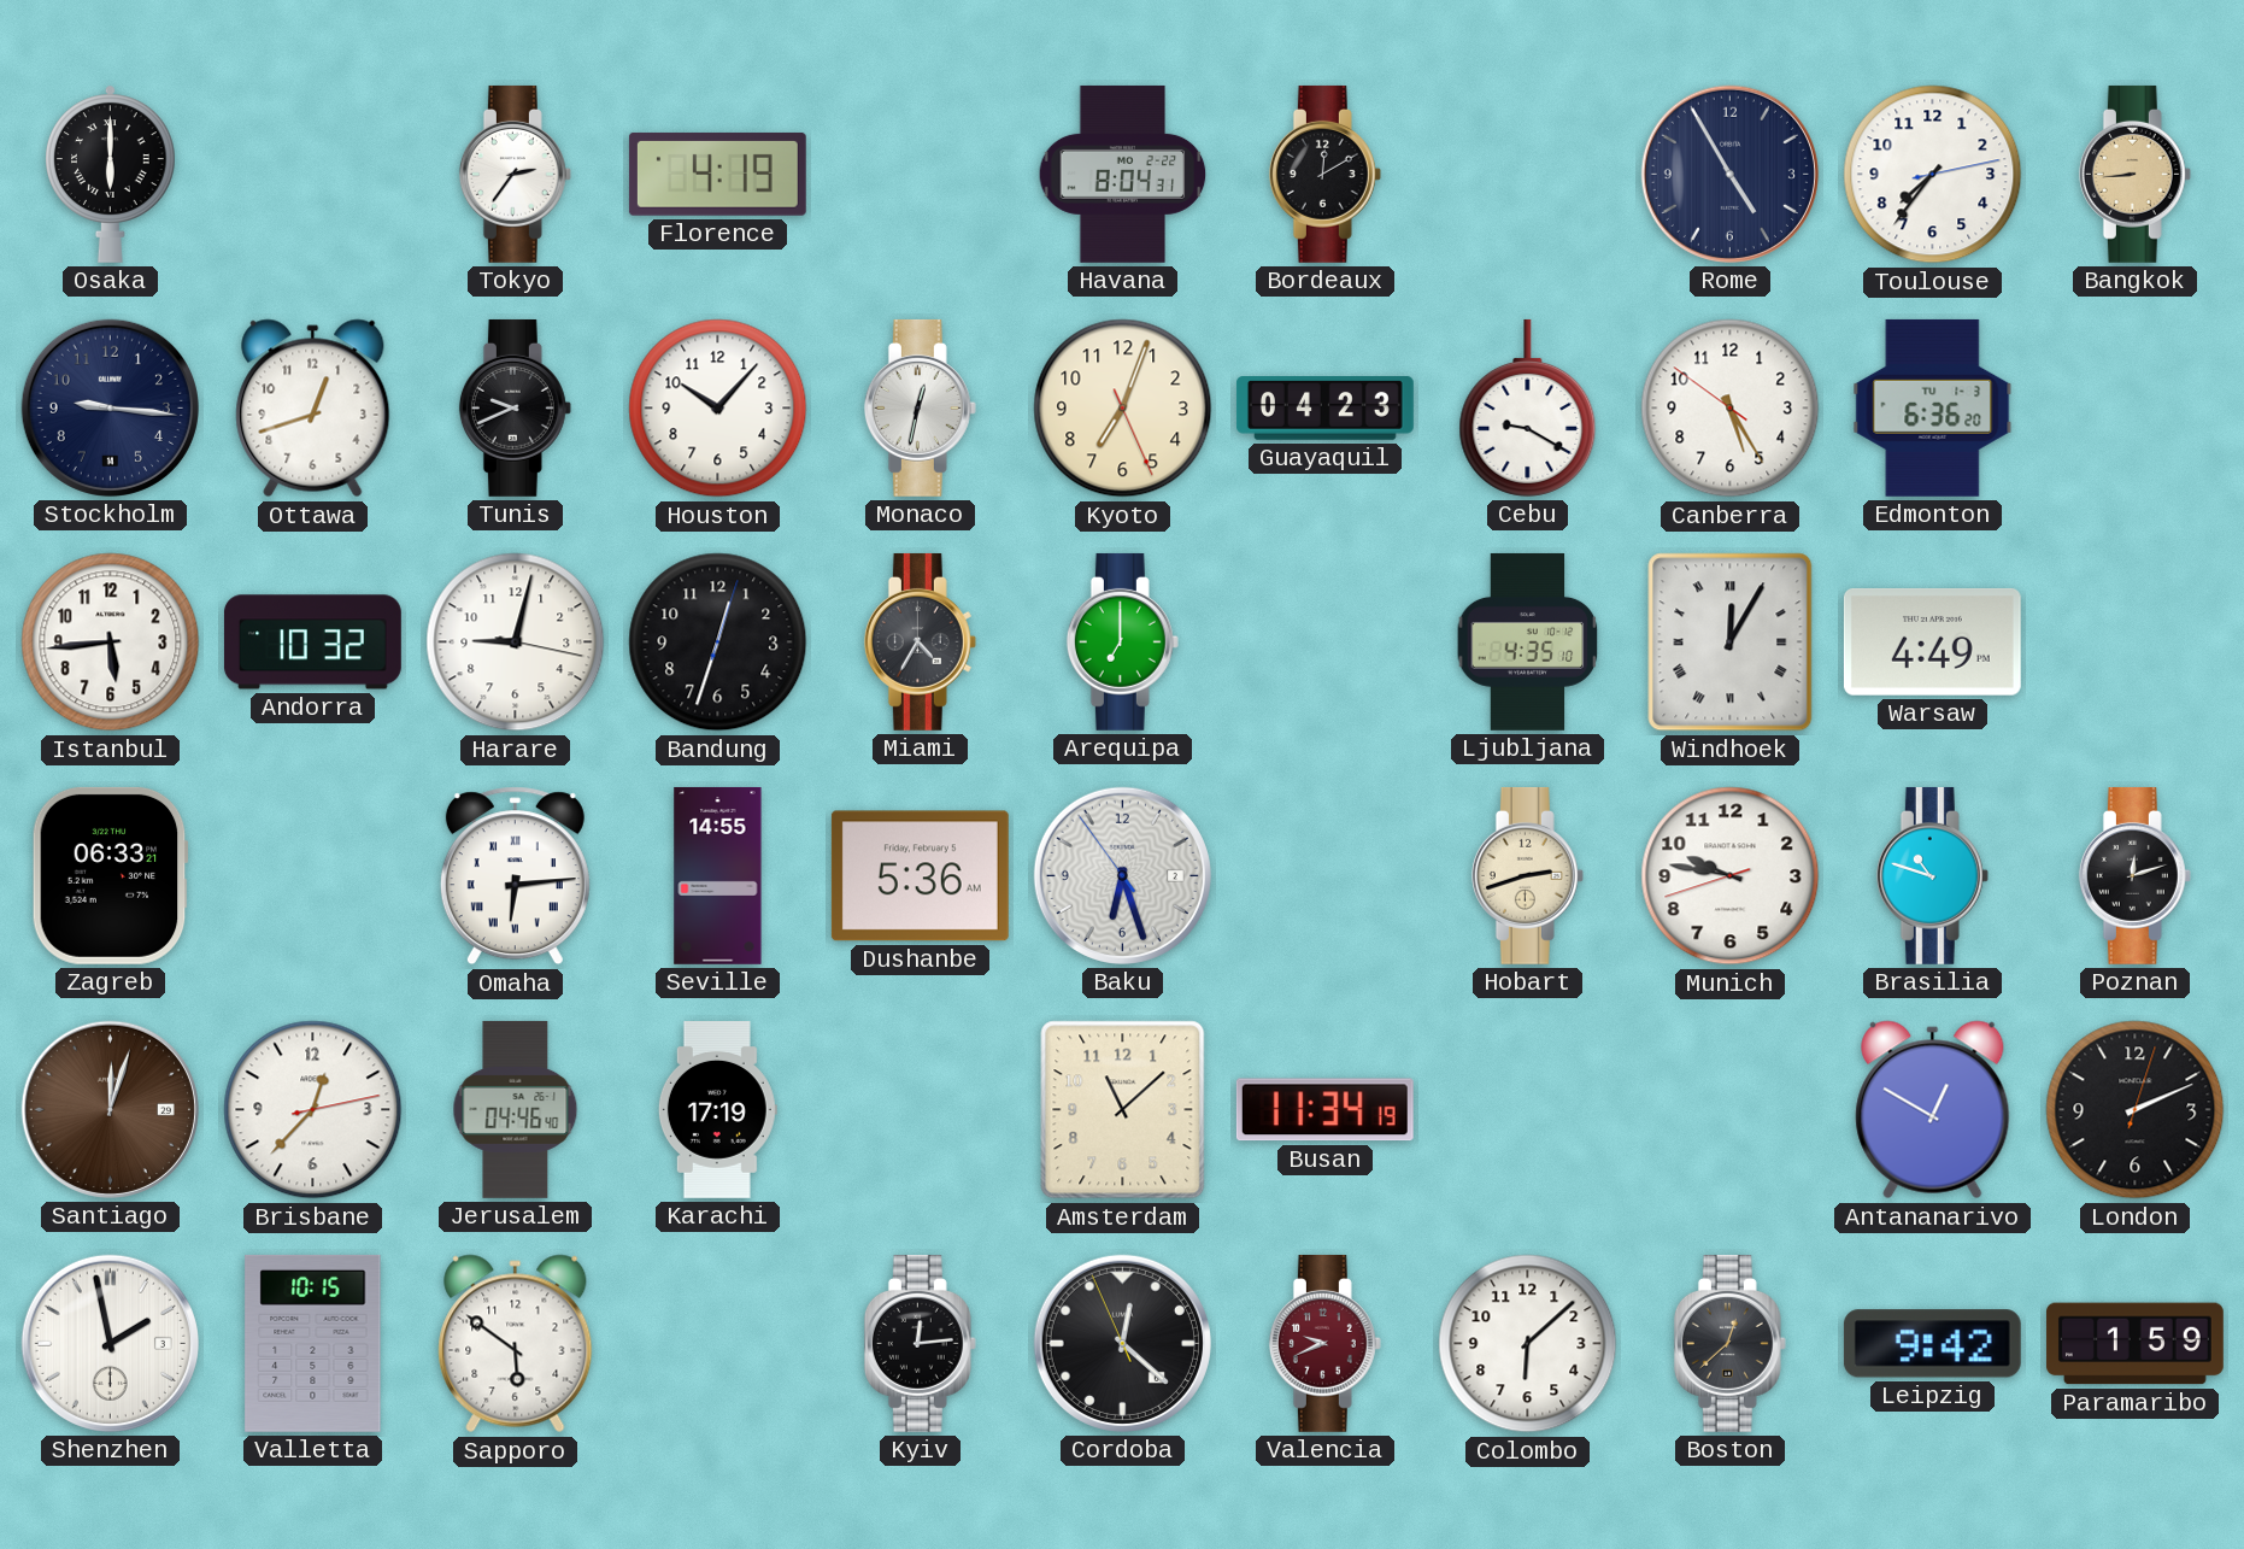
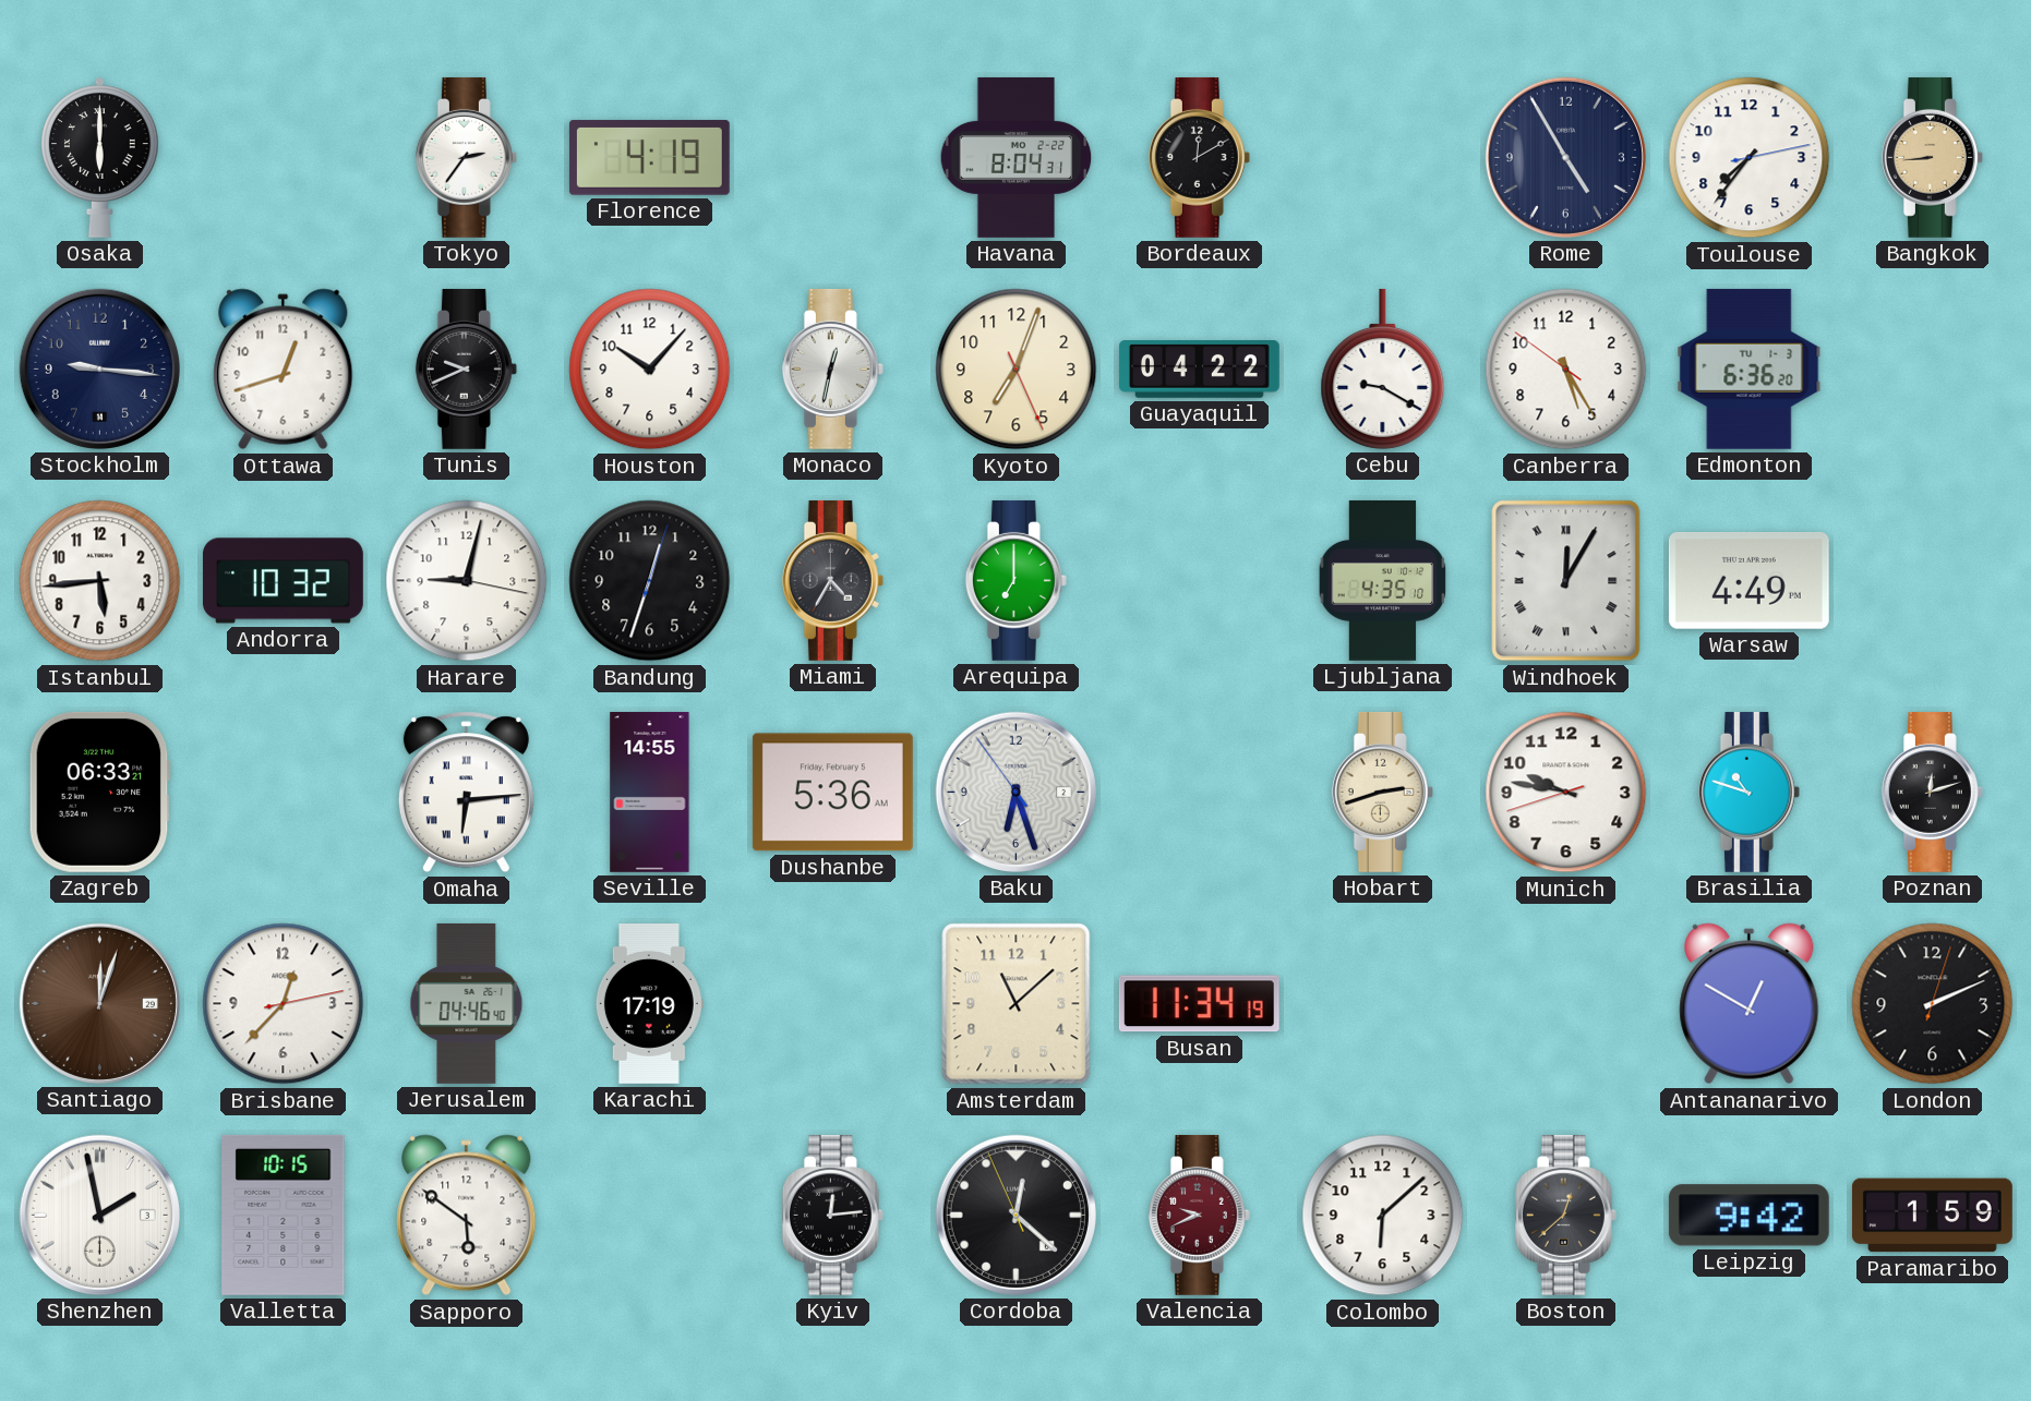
Guayaquil: 04:23 -> 04:22 (1199, 370)
